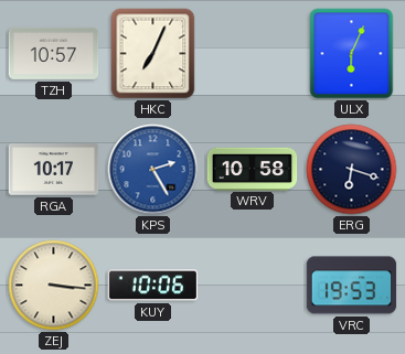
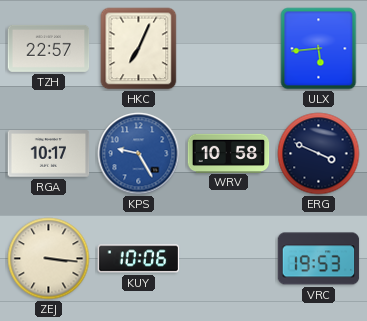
TZH: 10:57 -> 22:57 (49, 48)
ULX: 6:04 -> 5:44 (319, 49)
KPS: 2:25 -> 9:25 (139, 154)
ERG: 6:18 -> 3:49 (319, 154)
